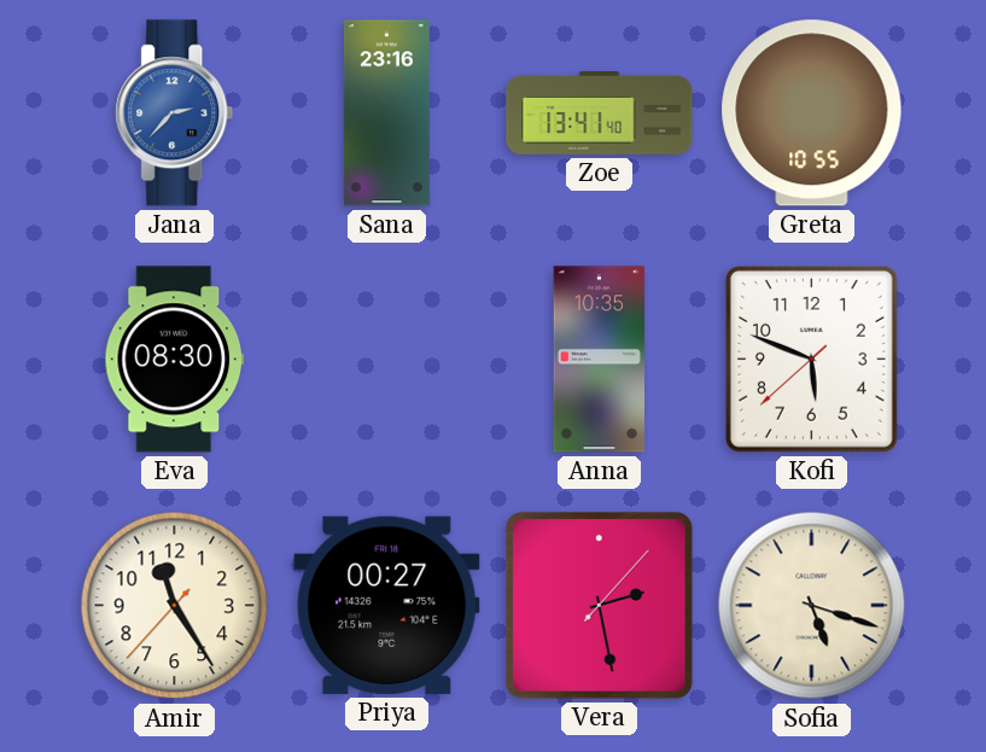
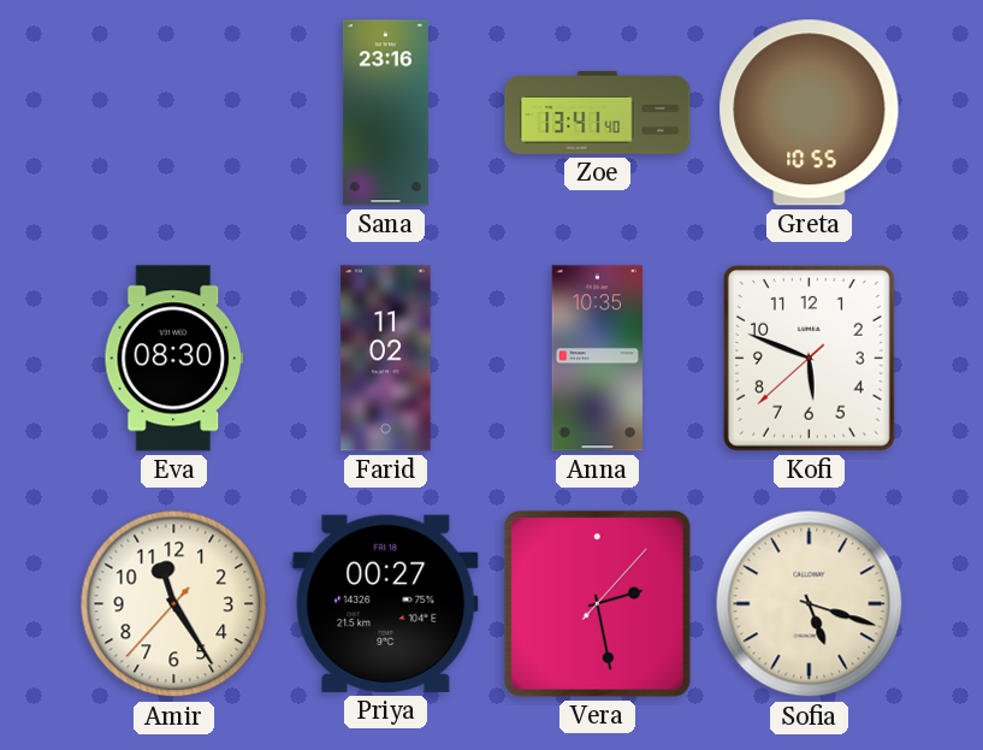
Jana: 2:37 -> none (175, 113)
Farid: none -> 11:02 (386, 359)
